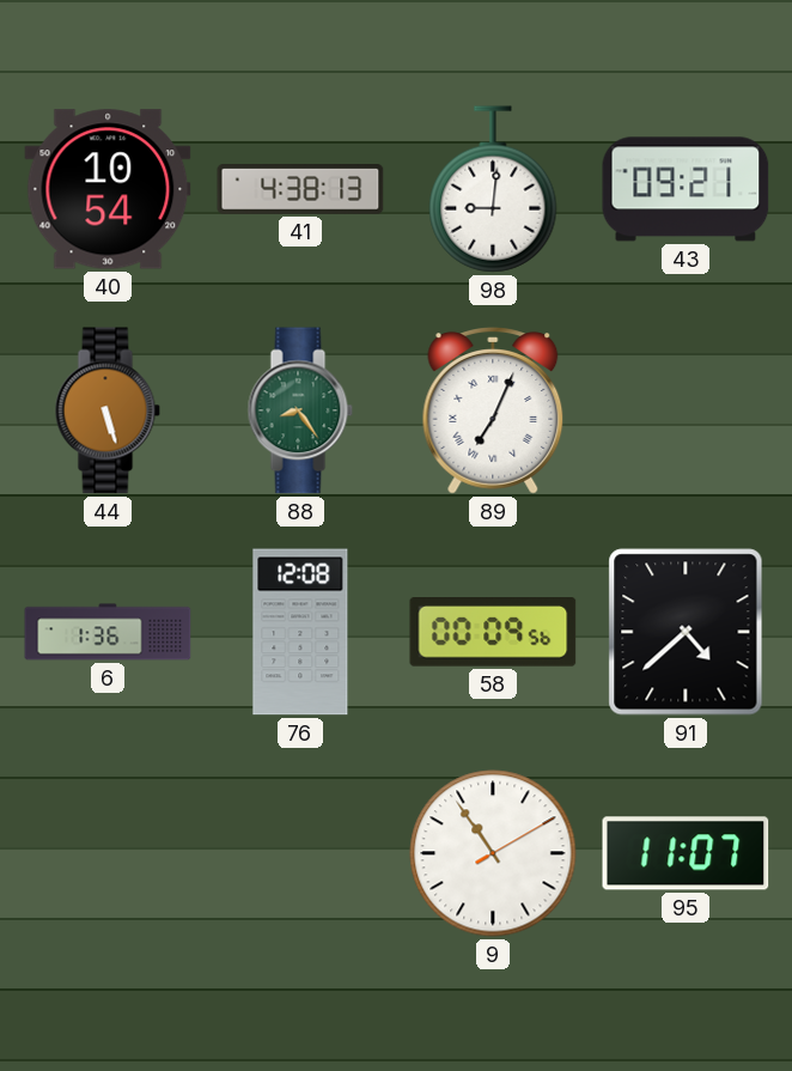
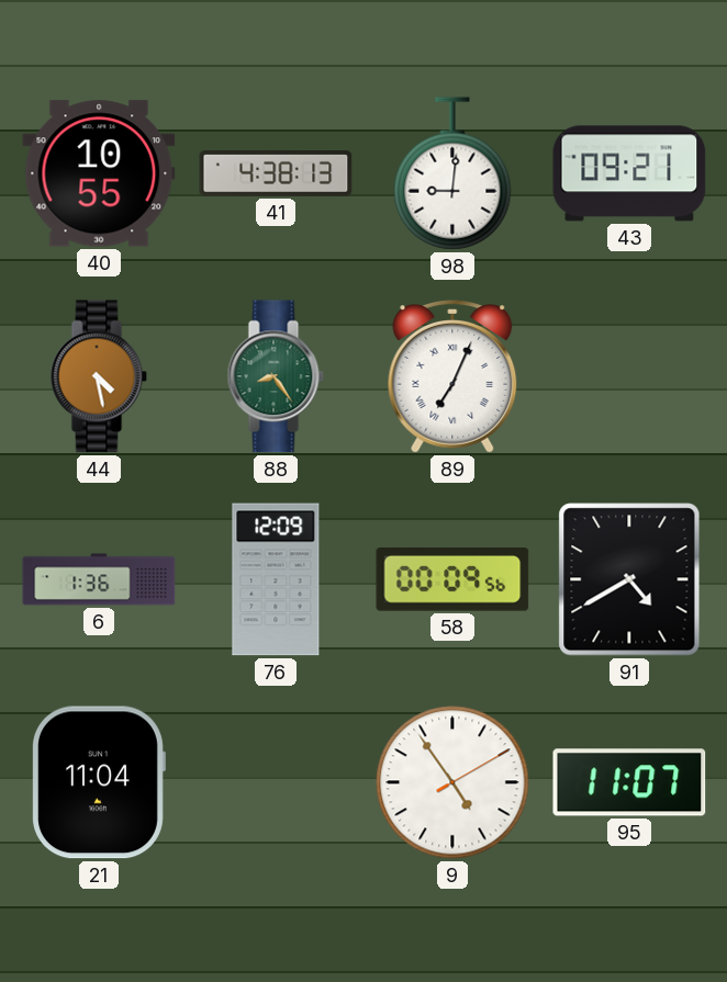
40: 10:54 -> 10:55 (99, 173)
44: 5:27 -> 4:28 (99, 376)
76: 12:08 -> 12:09 (276, 579)
91: 4:38 -> 4:40 (629, 579)
21: none -> 11:04 (99, 782)
9: 10:54 -> 4:54 (452, 782)
